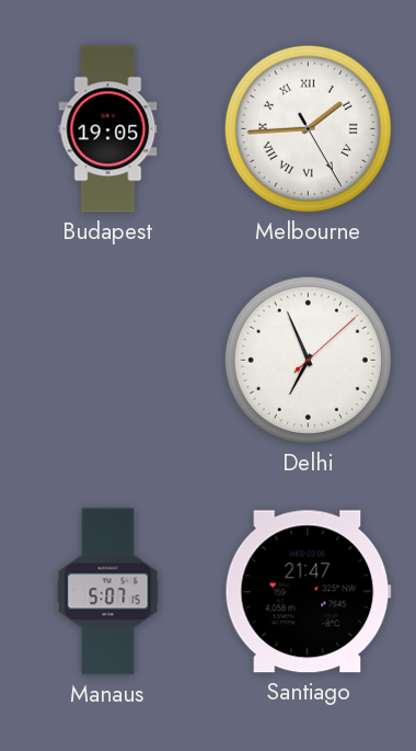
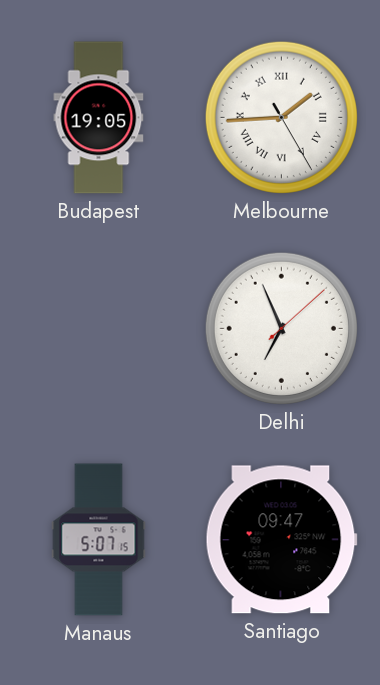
Santiago: 21:47 -> 09:47 (281, 540)
